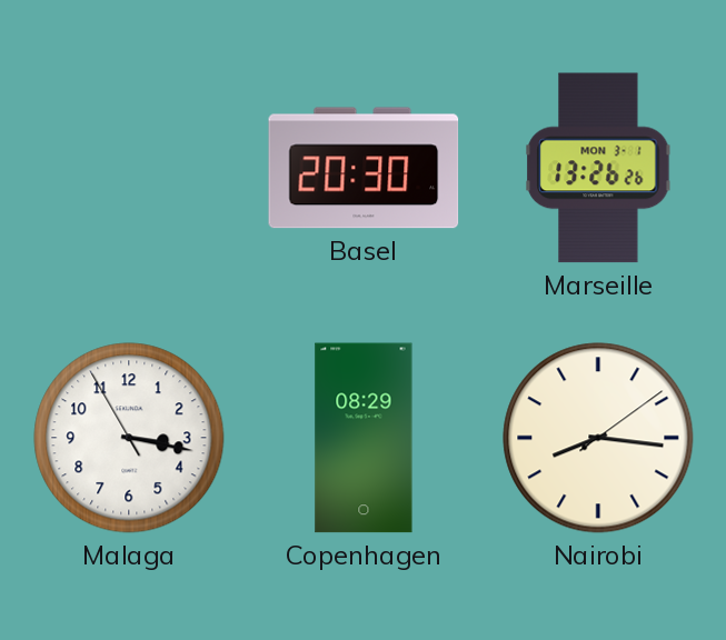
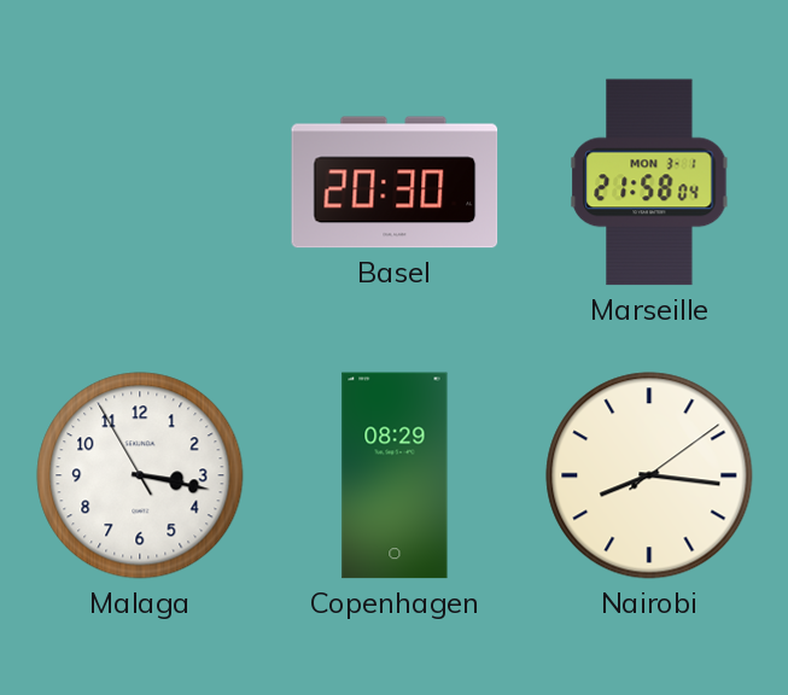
Marseille: 13:26 -> 21:58 (649, 182)
